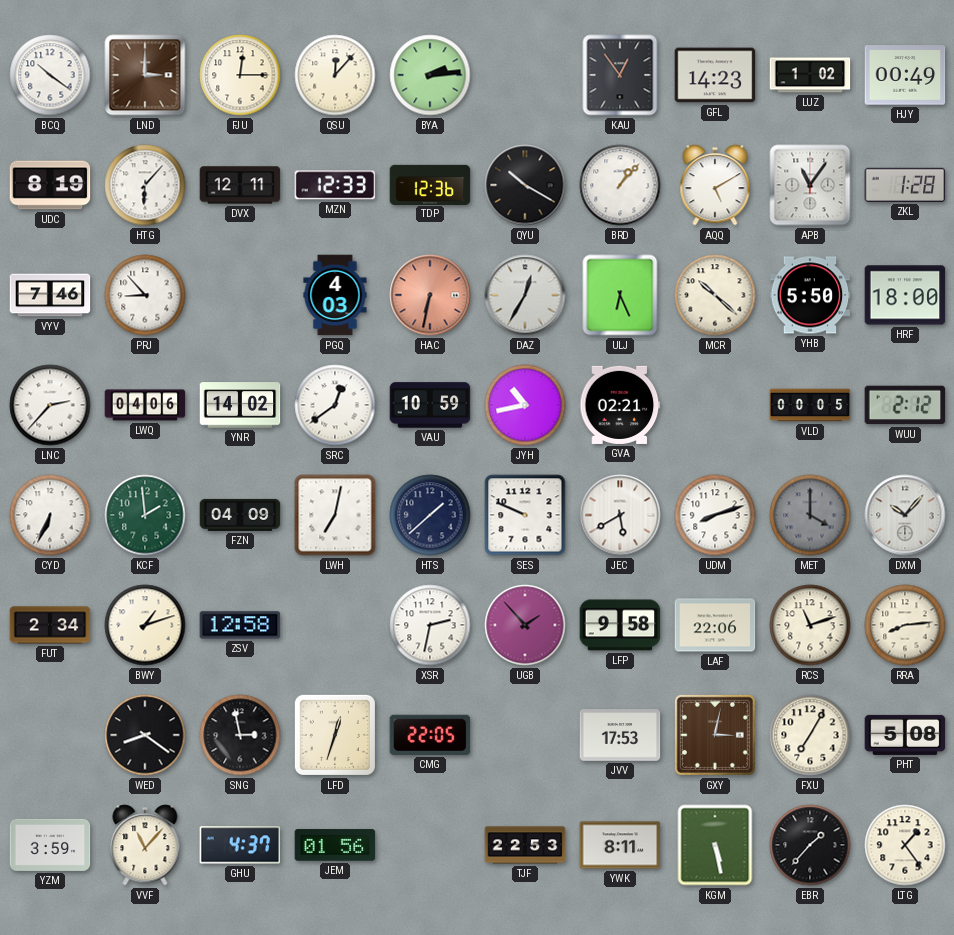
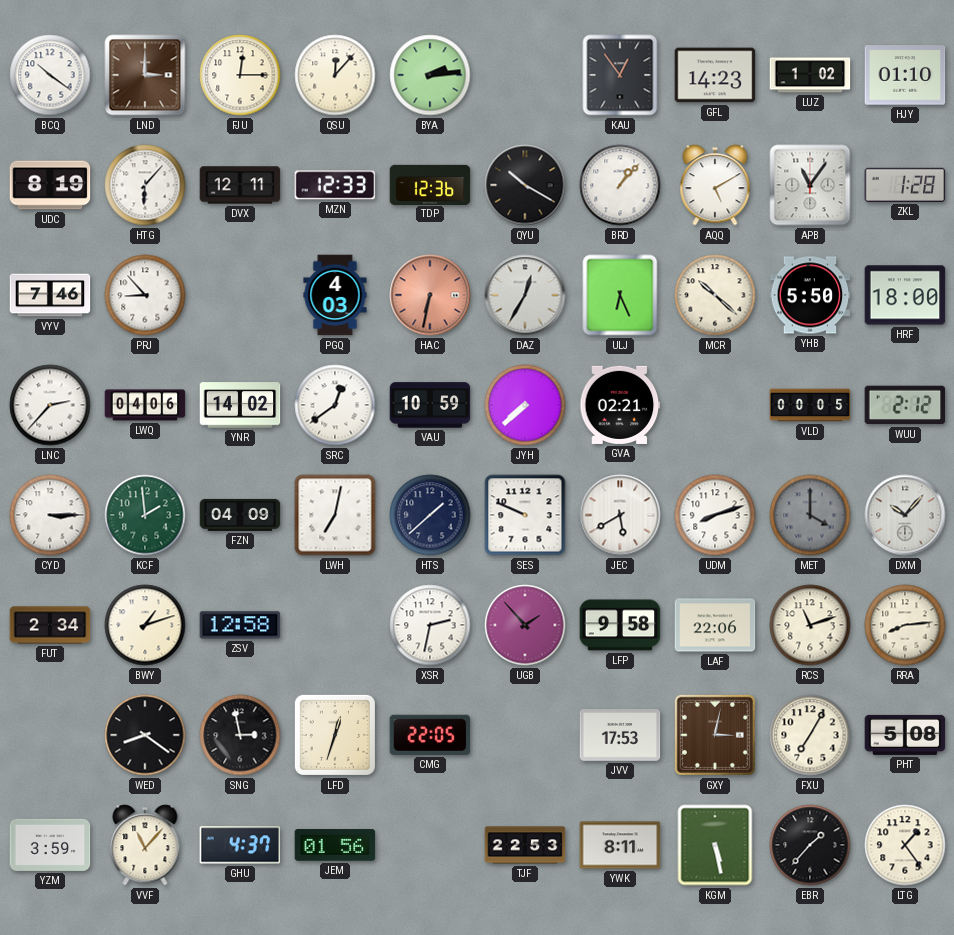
HJY: 00:49 -> 01:10 (905, 75)
JYH: 10:43 -> 7:38 (525, 405)
CYD: 6:34 -> 3:15 (50, 515)
